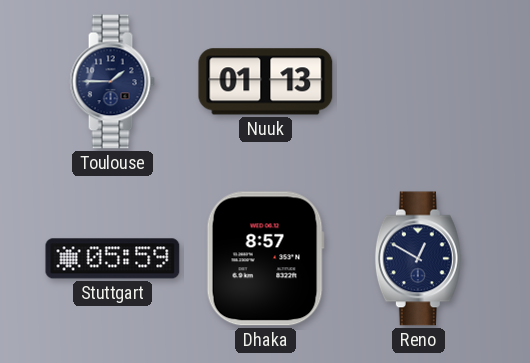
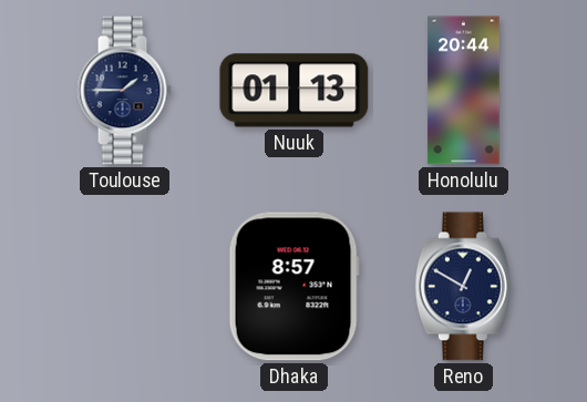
Honolulu: none -> 20:44 (464, 91)
Stuttgart: 05:59 -> none (113, 259)
